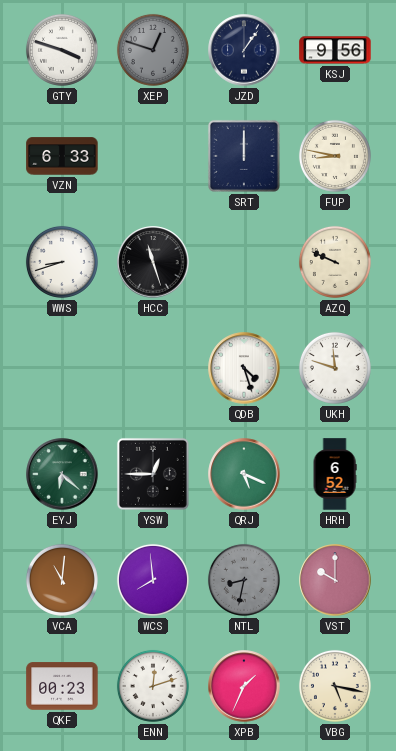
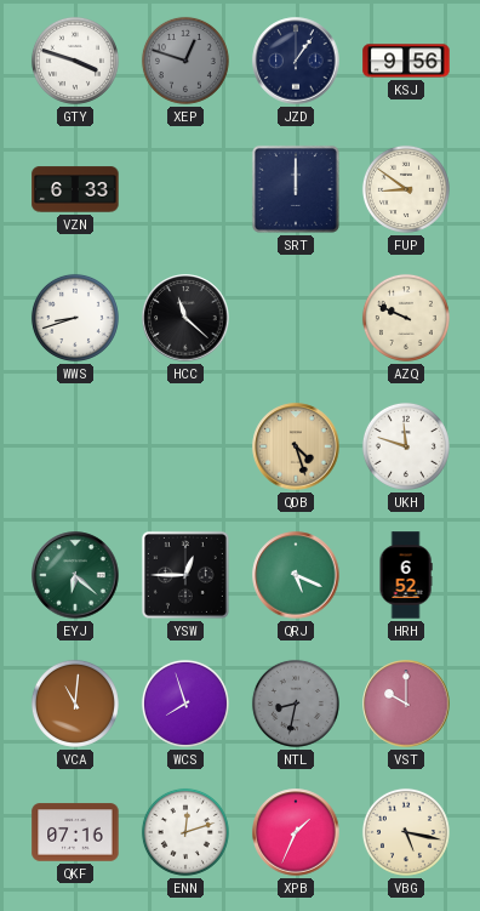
FUP: 8:47 -> 8:51 (406, 189)
HCC: 11:27 -> 11:22 (185, 318)
QDB dial: white -> champagne (296, 446)
WCS: 7:59 -> 7:57 (185, 704)
QKF: 00:23 -> 07:16 (75, 832)
